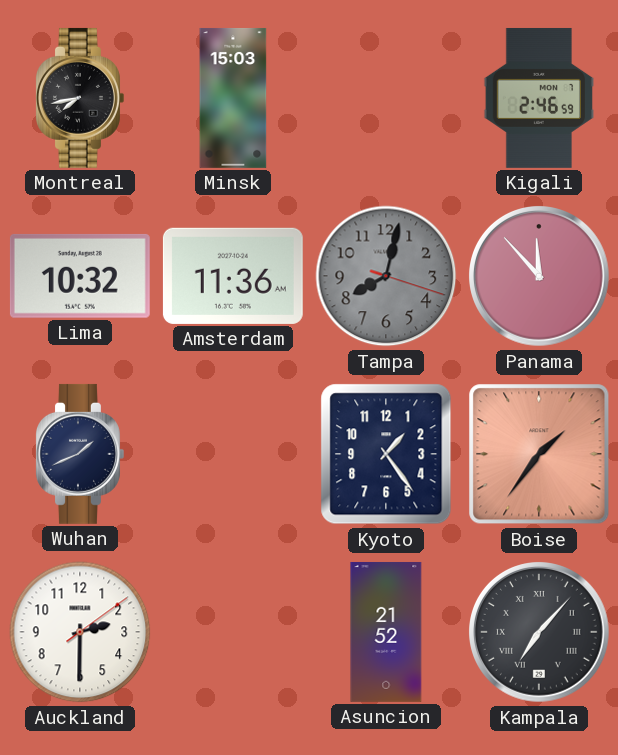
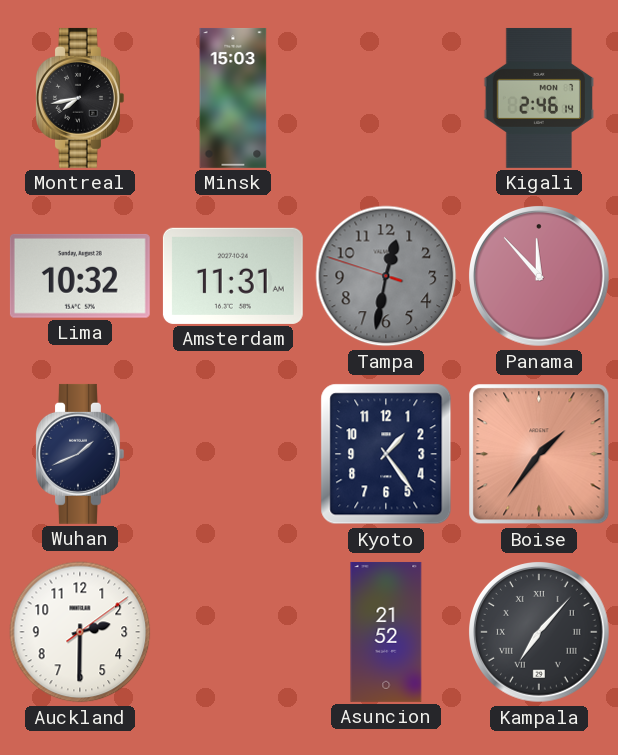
Kigali: 2:46:59 -> 2:46:14 (539, 98)
Amsterdam: 11:36 -> 11:31 (233, 276)
Tampa: 8:02 -> 12:31 (386, 276)
